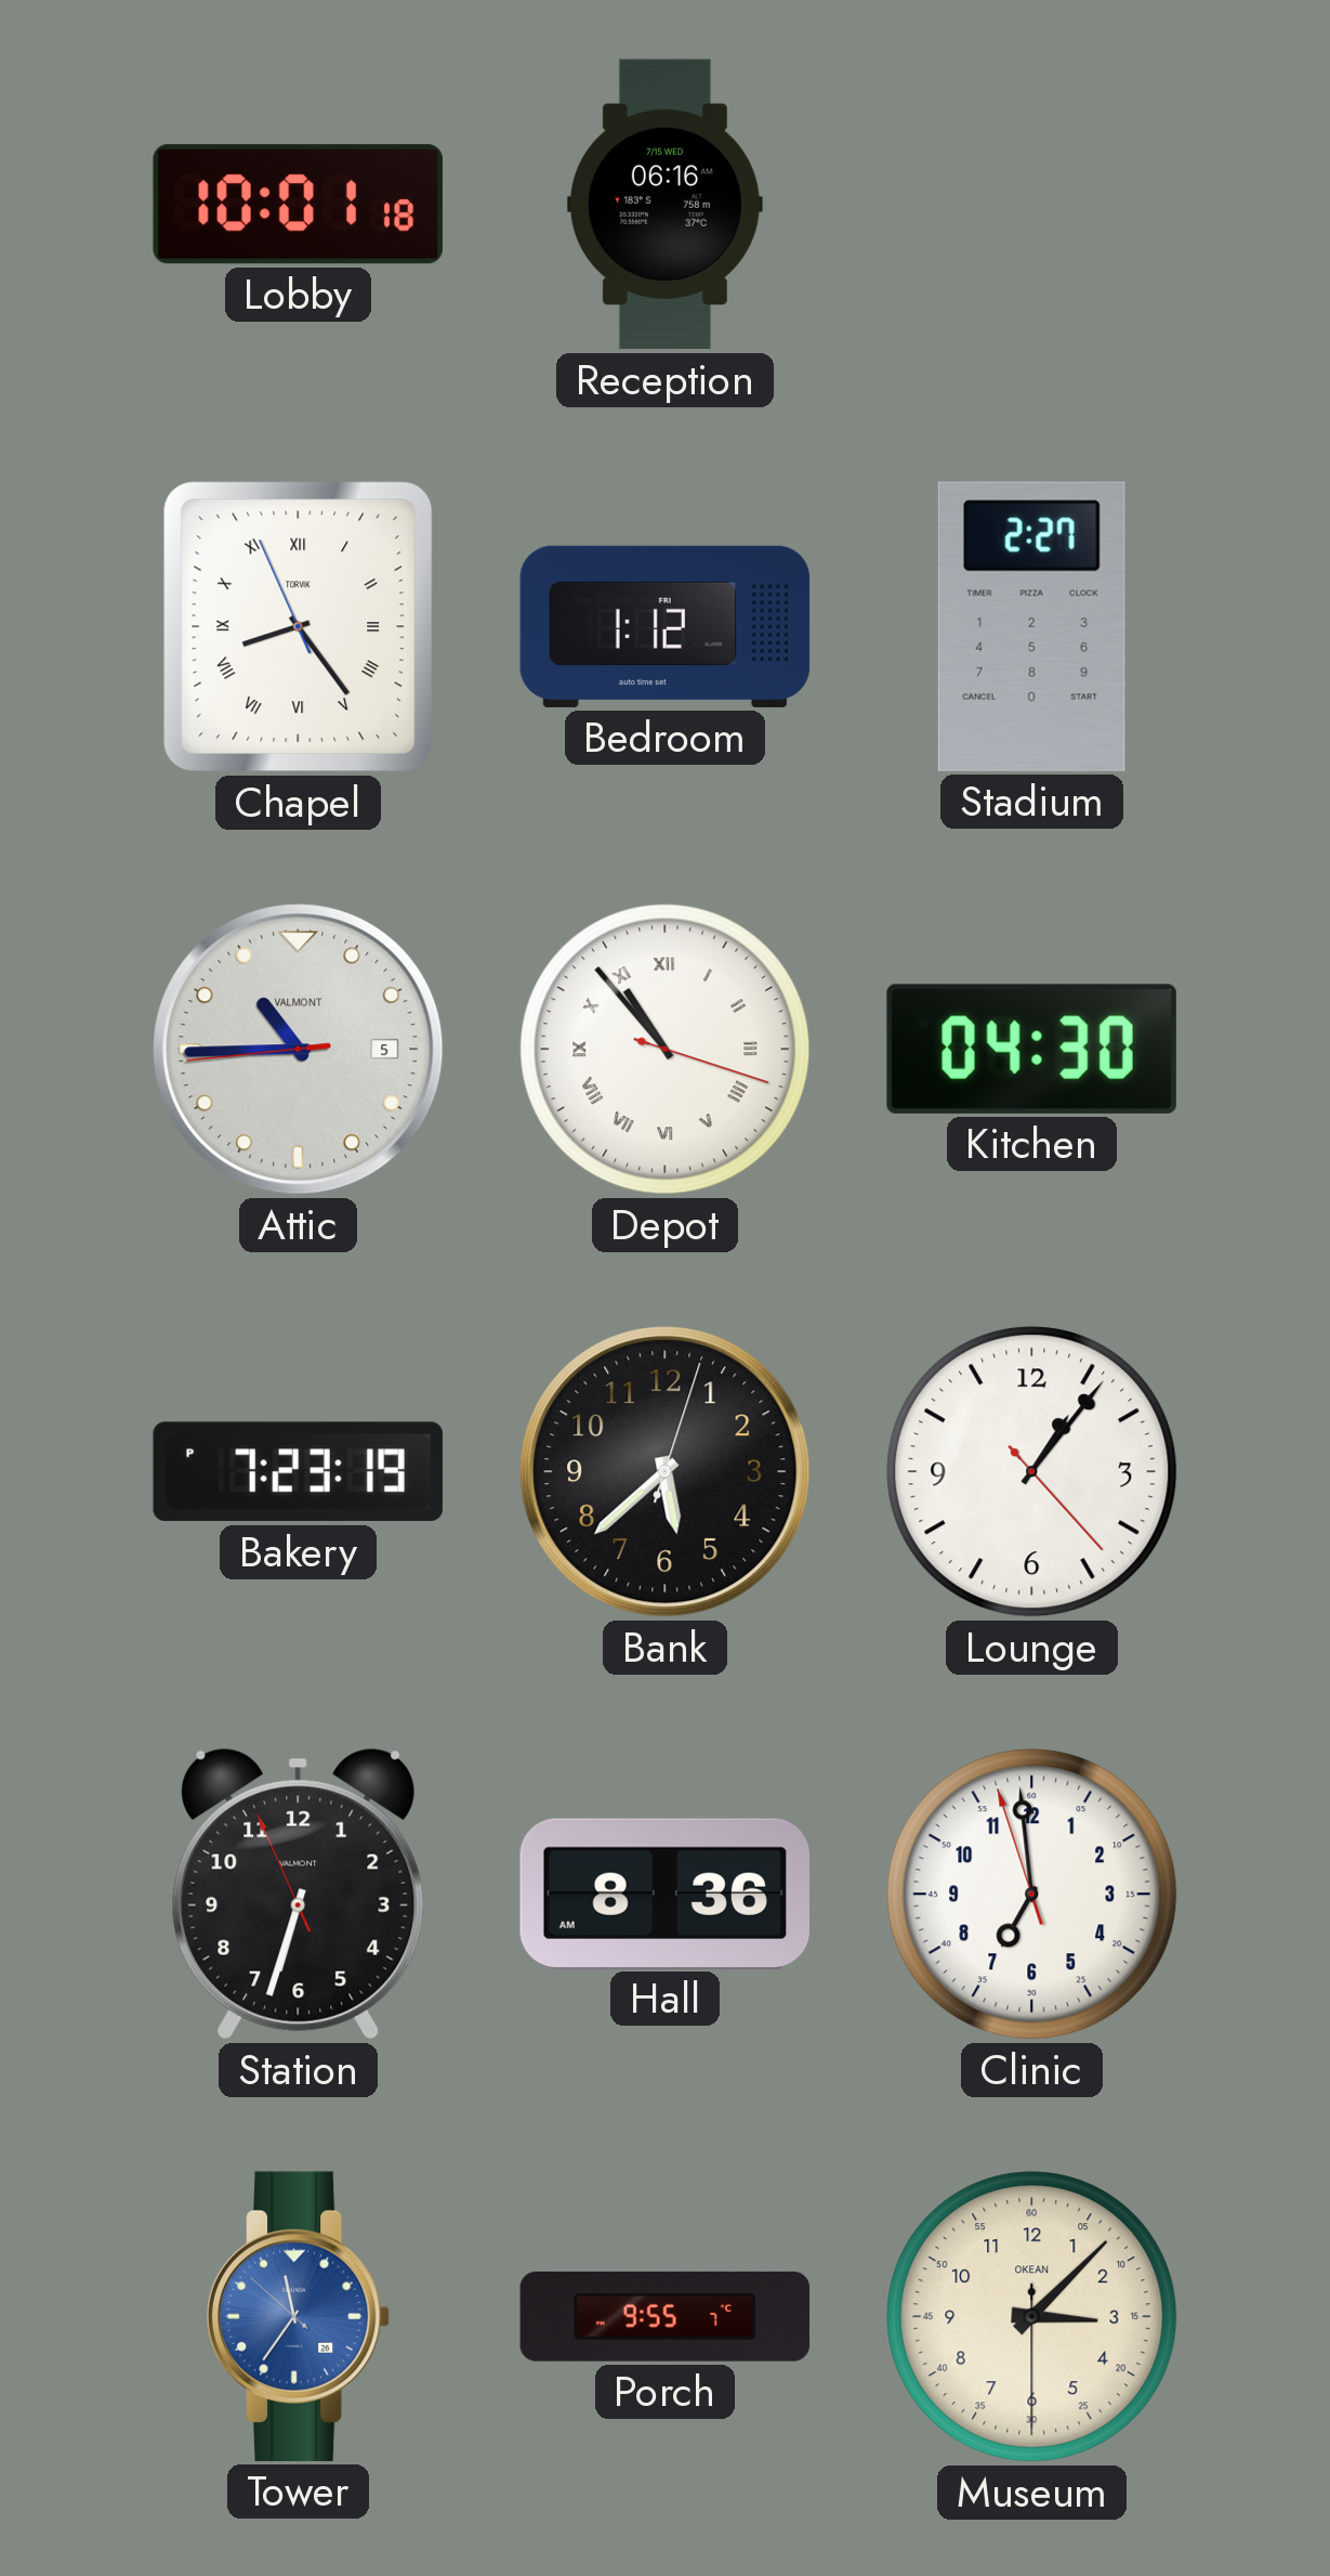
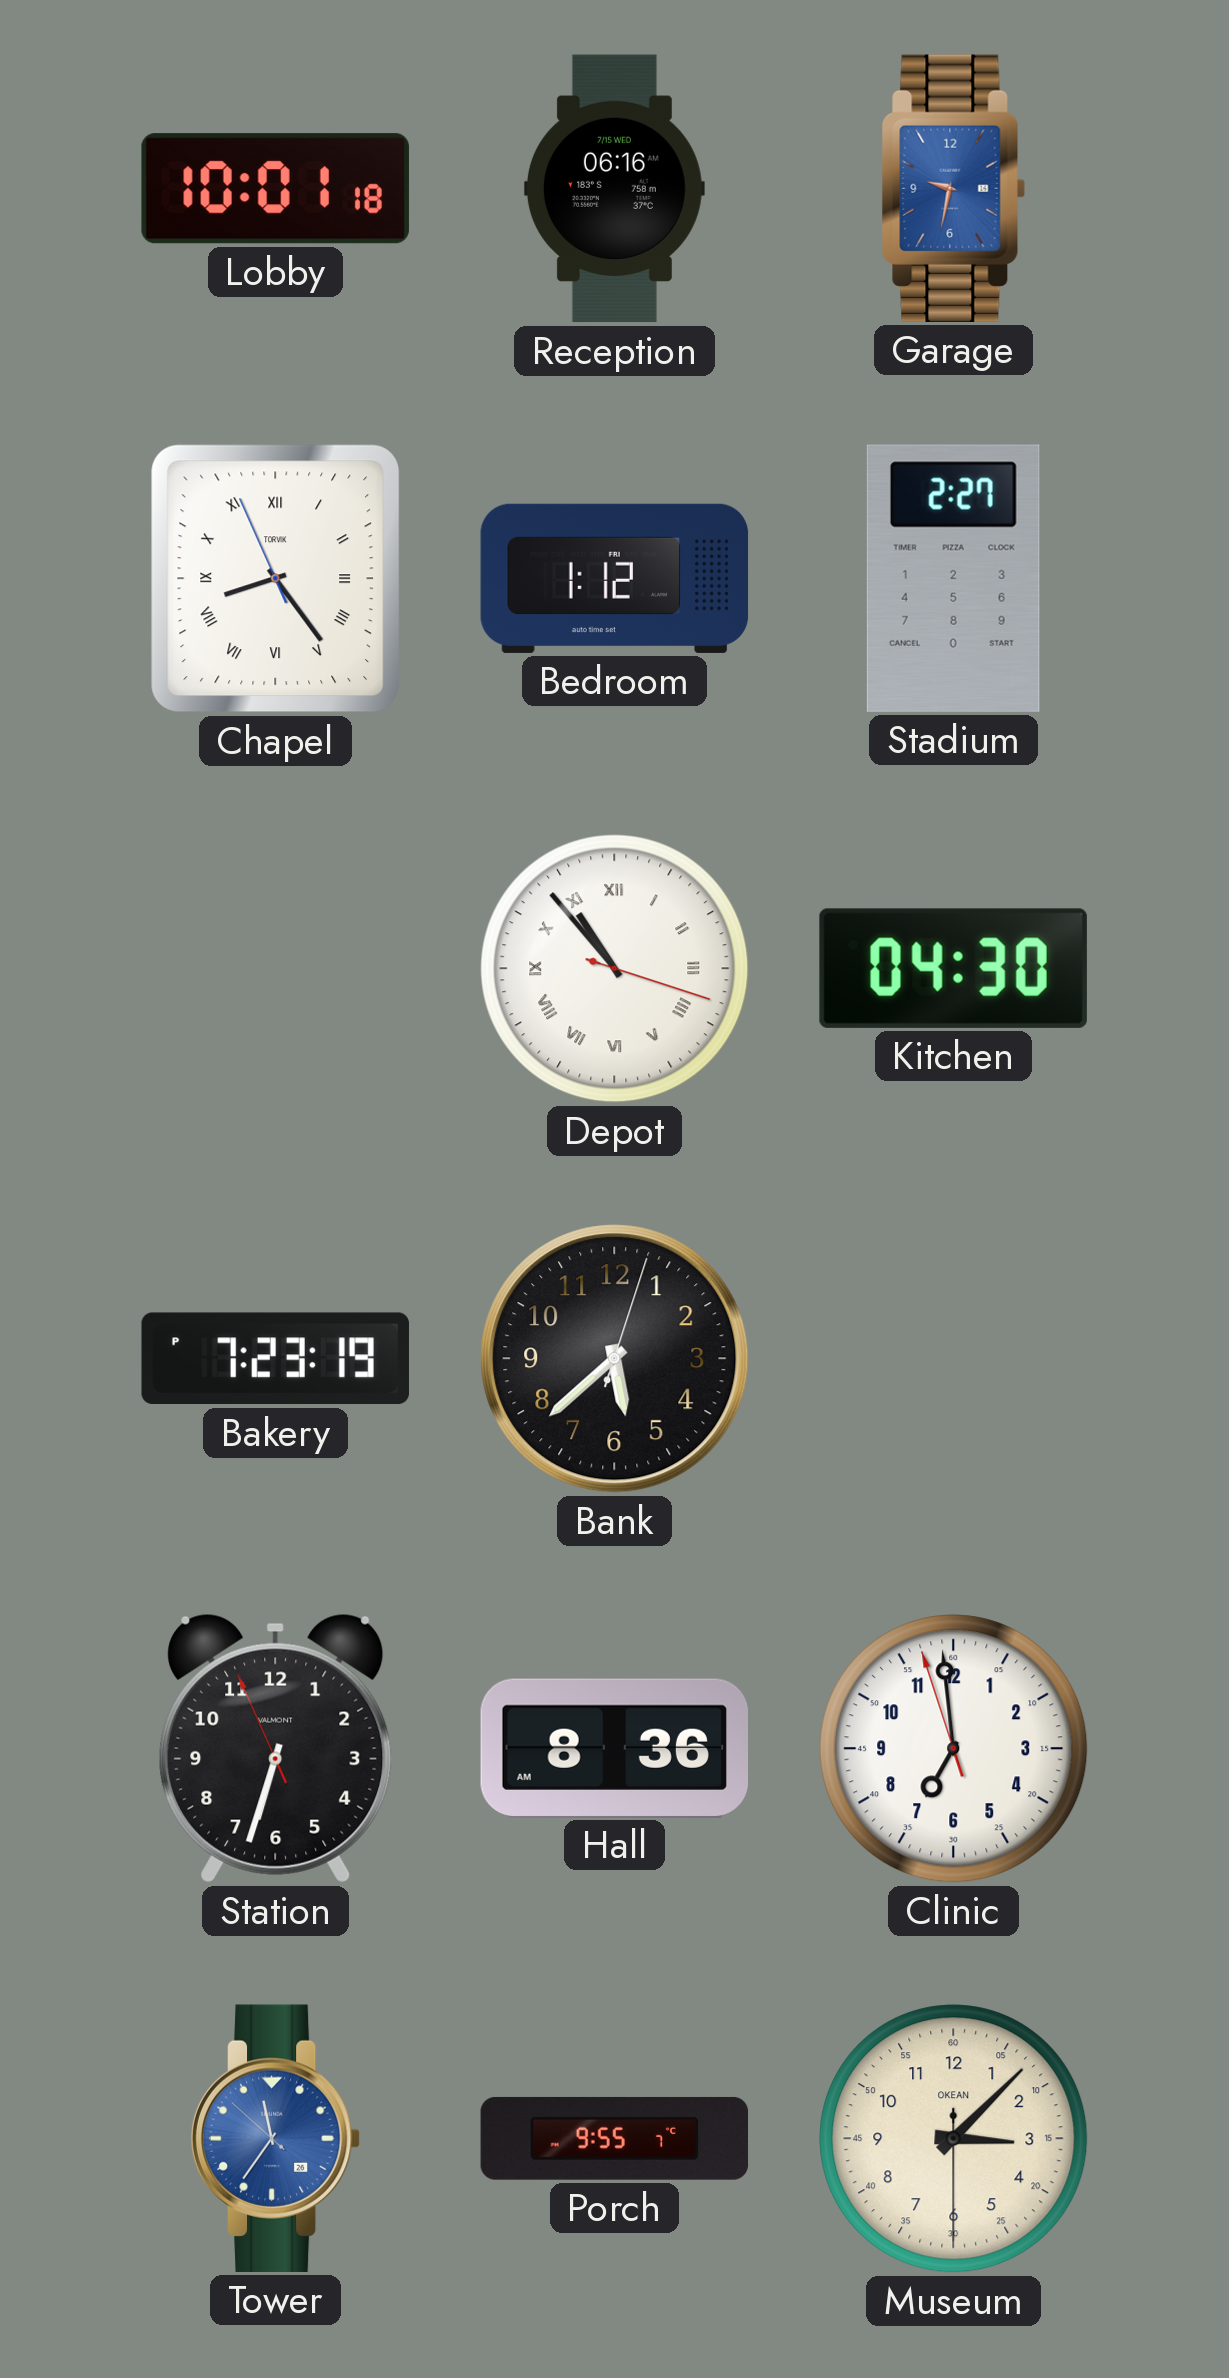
Garage: none -> 9:32 (954, 188)
Attic: 10:44 -> none (299, 1050)
Lounge: 1:06 -> none (1032, 1472)
